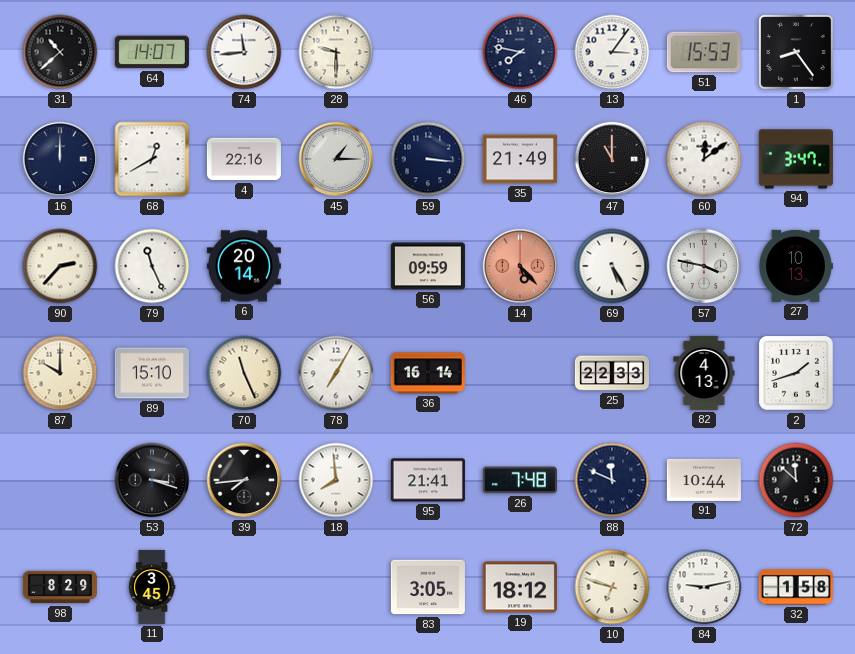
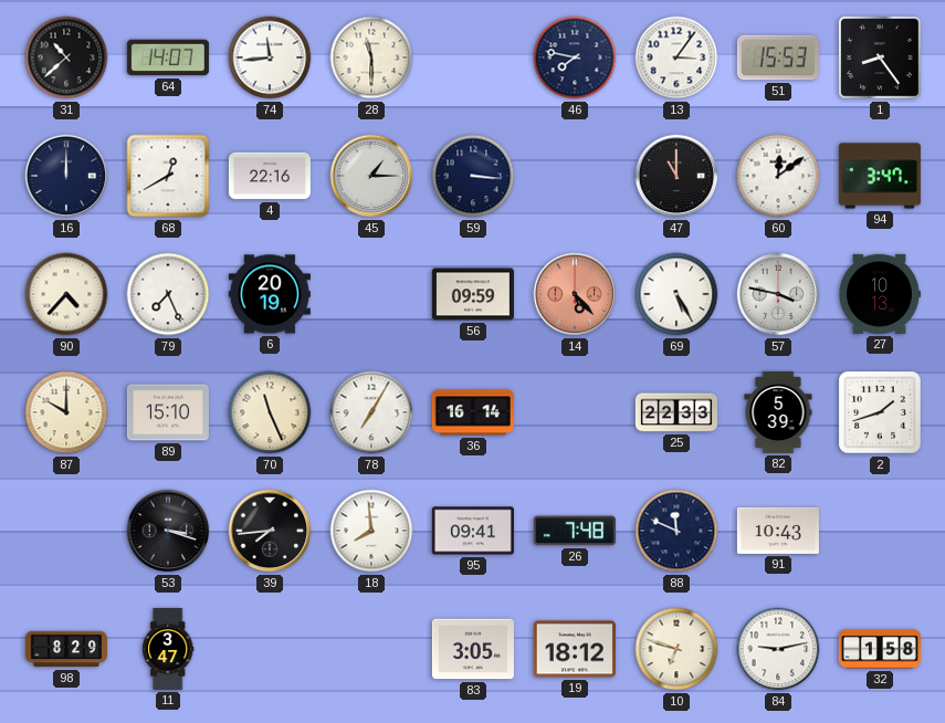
28: 9:30 -> 11:30 (371, 57)
35: 21:49 -> none (520, 159)
90: 2:37 -> 4:37 (66, 294)
79: 11:26 -> 7:26 (168, 294)
6: 20:14 -> 20:19 (270, 294)
82: 4:13 -> 5:39 (778, 412)
95: 21:41 -> 09:41 (473, 531)
91: 10:44 -> 10:43 (778, 531)
72: 11:52 -> none (796, 480)
11: 3:45 -> 3:47 (168, 649)
